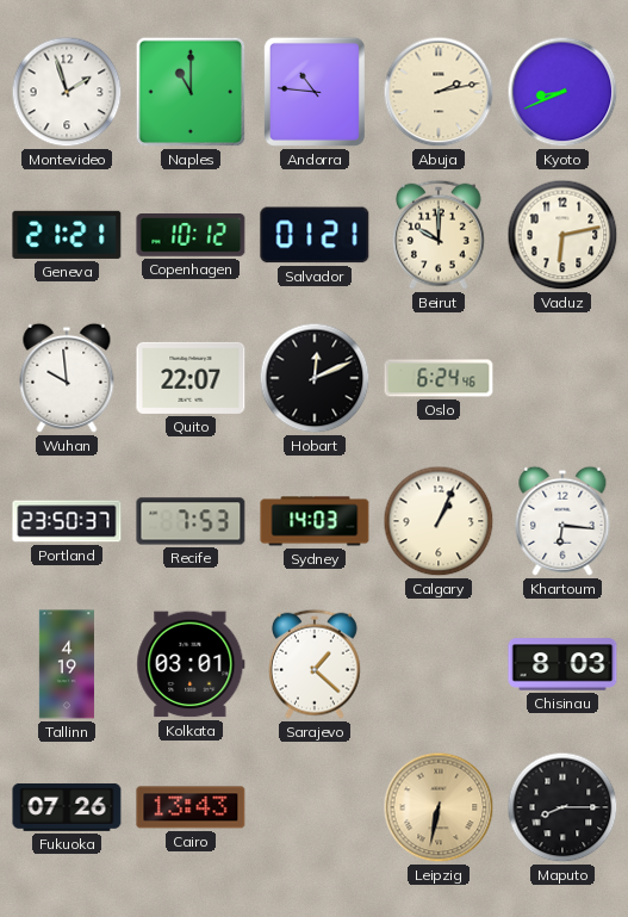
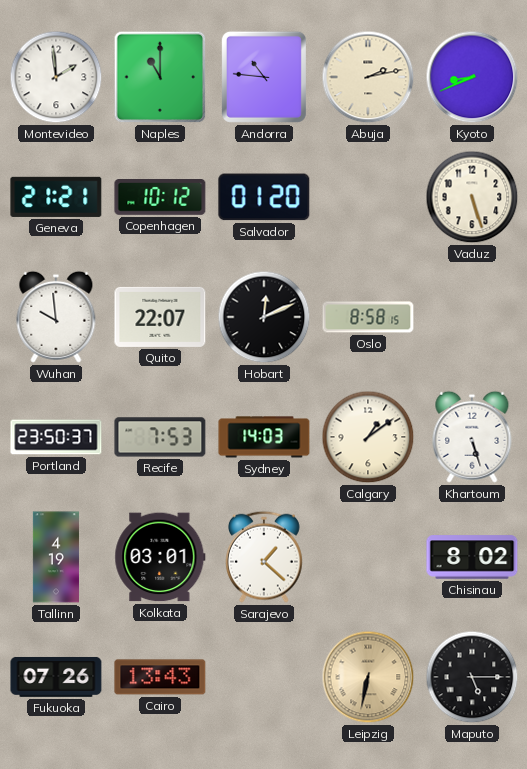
Montevideo: 1:57 -> 1:59 (56, 77)
Salvador: 01:21 -> 01:20 (264, 197)
Beirut: 10:00 -> none (439, 235)
Vaduz: 6:13 -> 5:27 (472, 197)
Oslo: 6:24 -> 8:58 (368, 317)
Calgary: 1:04 -> 1:09 (368, 437)
Khartoum: 6:16 -> 5:27 (472, 437)
Chisinau: 8:03 -> 8:02 (472, 557)
Maputo: 8:15 -> 5:15 (472, 677)
